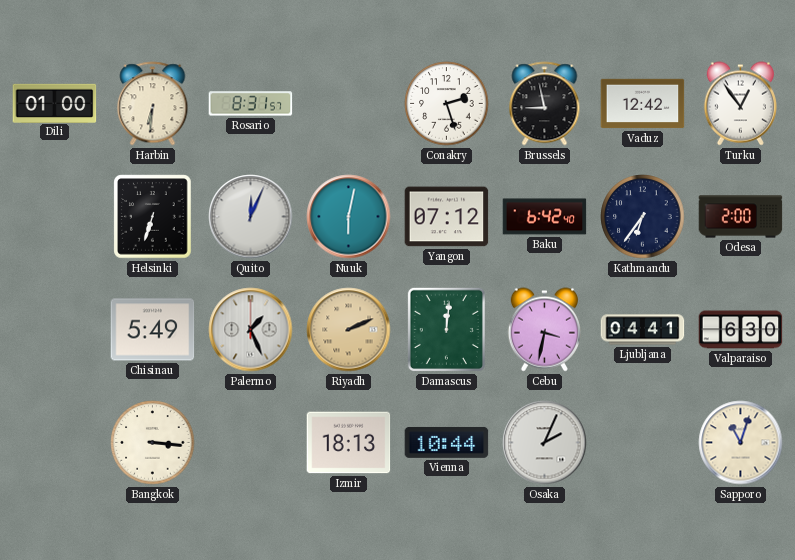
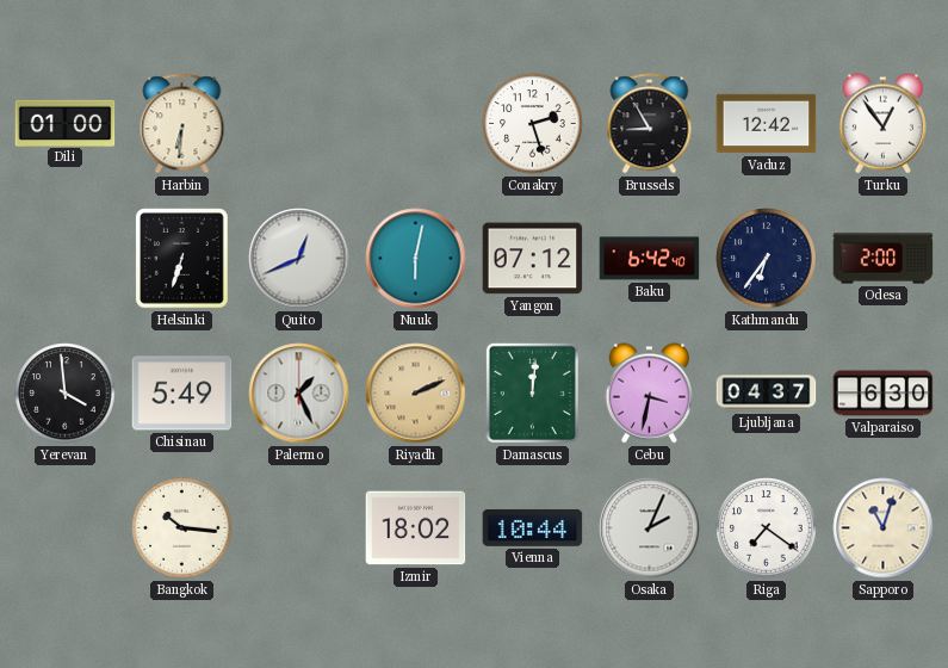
Rosario: 8:31 -> none (251, 104)
Brussels: 8:58 -> 8:55 (650, 124)
Quito: 12:04 -> 12:41 (299, 259)
Yerevan: none -> 3:59 (66, 394)
Ljubljana: 04:41 -> 04:37 (767, 394)
Bangkok: 3:16 -> 10:16 (182, 528)
Izmir: 18:13 -> 18:02 (416, 528)
Riga: none -> 7:21 (767, 528)
